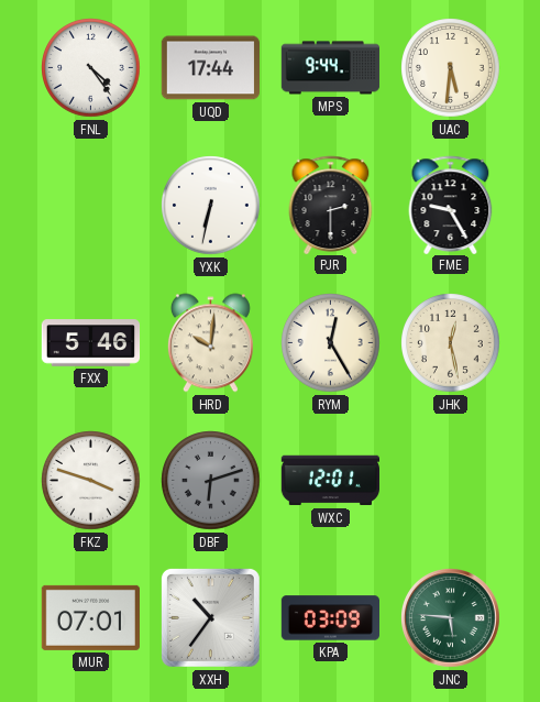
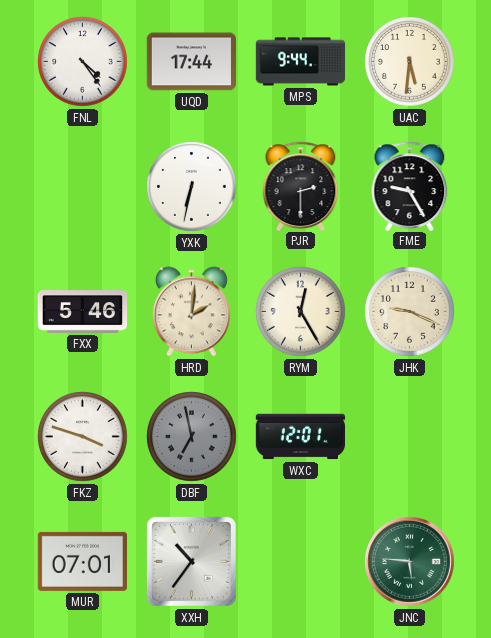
HRD: 10:01 -> 2:01 (191, 312)
JHK: 12:28 -> 9:19 (410, 312)
DBF: 6:12 -> 6:58 (192, 437)
KPA: 03:09 -> none (330, 618)
